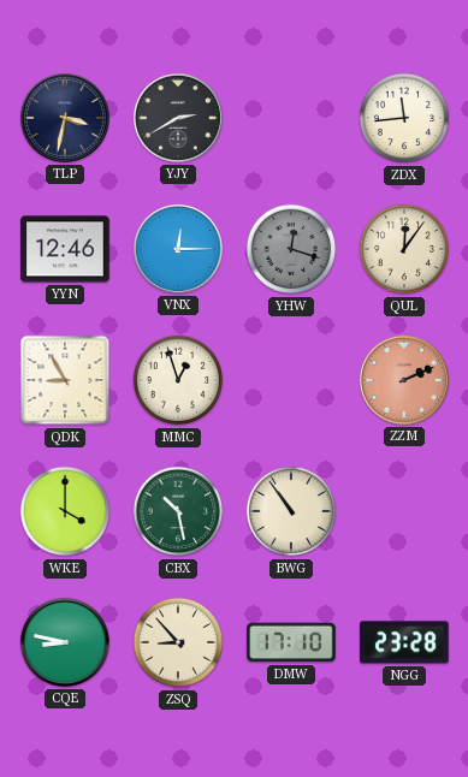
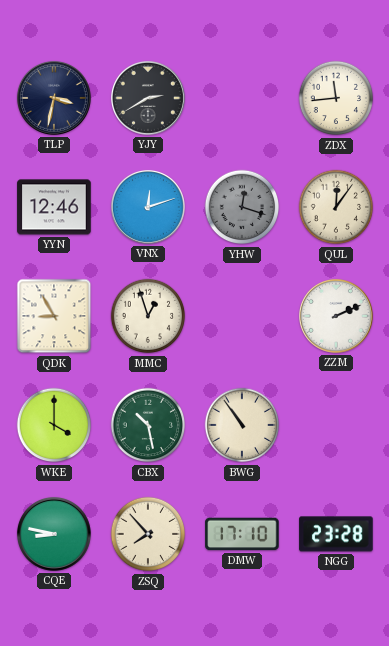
VNX: 12:15 -> 12:12 (148, 207)
ZZM dial: salmon -> white (336, 316)
ZSQ: 8:53 -> 7:53 (148, 534)
